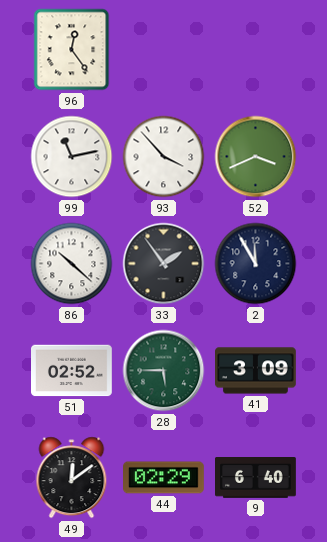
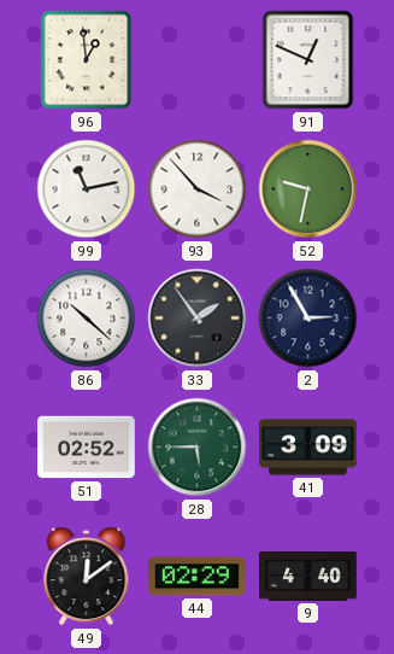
96: 12:24 -> 12:59 (87, 60)
91: none -> 12:49 (308, 60)
52: 3:41 -> 9:32 (308, 189)
2: 11:55 -> 2:55 (308, 319)
9: 6:40 -> 4:40 (308, 577)
